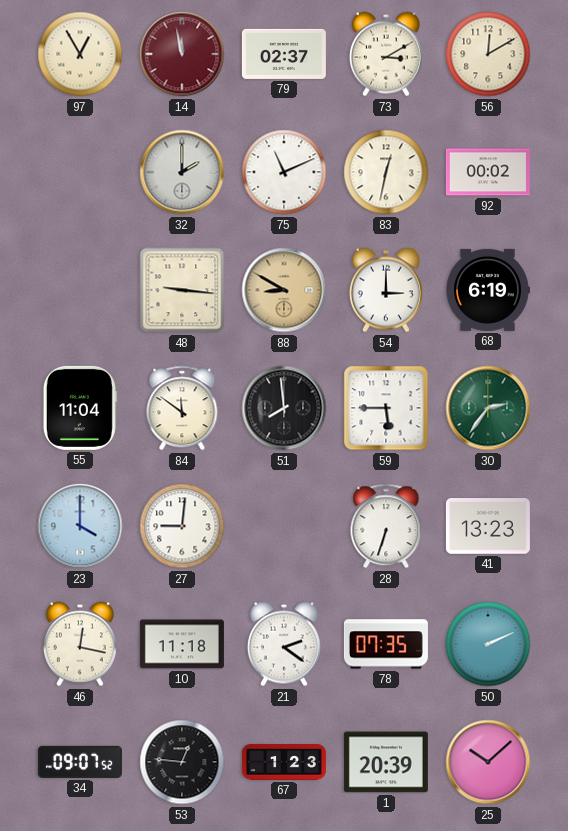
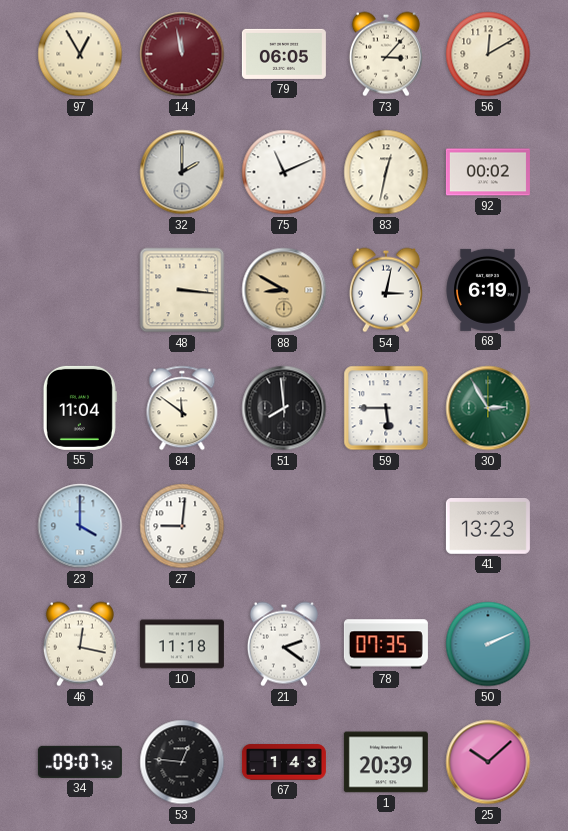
79: 02:37 -> 06:05 (284, 54)
73: 3:10 -> 3:07 (386, 54)
48: 9:16 -> 3:16 (182, 290)
54: 3:00 -> 3:02 (386, 290)
30: 2:36 -> 2:55 (488, 408)
28: 6:33 -> none (386, 526)
67: 1:23 -> 1:43 (284, 762)
